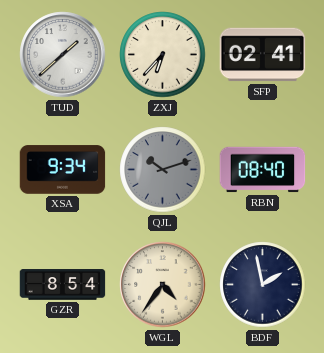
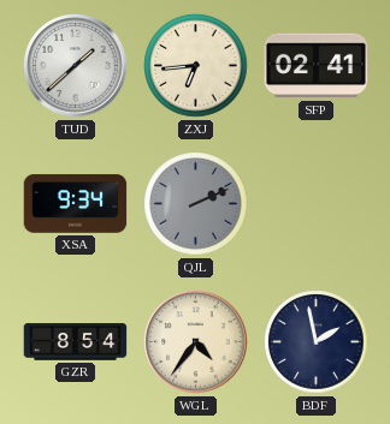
ZXJ: 6:37 -> 6:44 (196, 66)
QJL: 10:12 -> 2:11 (196, 204)
RBN: 08:40 -> none (263, 170)
